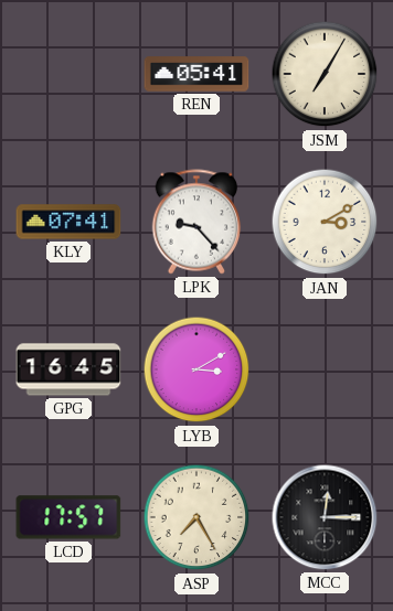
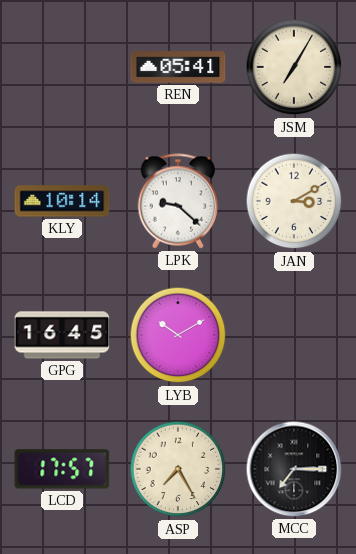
KLY: 07:41 -> 10:14 (62, 201)
LPK: 9:23 -> 9:22 (178, 201)
LYB: 3:10 -> 10:10 (178, 335)
MCC: 12:15 -> 7:15 (294, 469)
